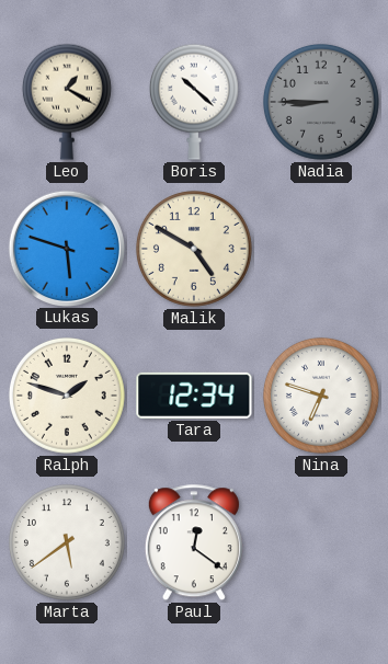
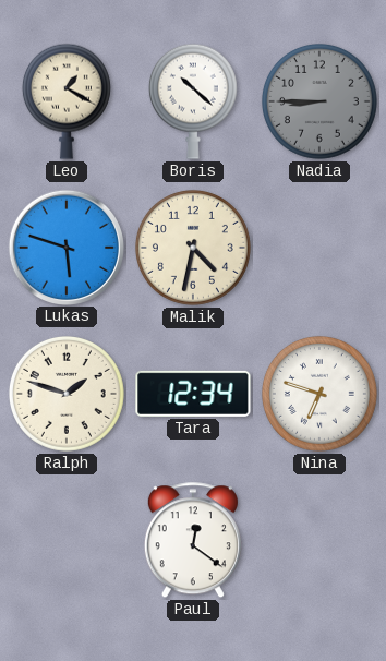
Malik: 4:50 -> 4:32 (193, 248)
Marta: 5:39 -> none (67, 542)
